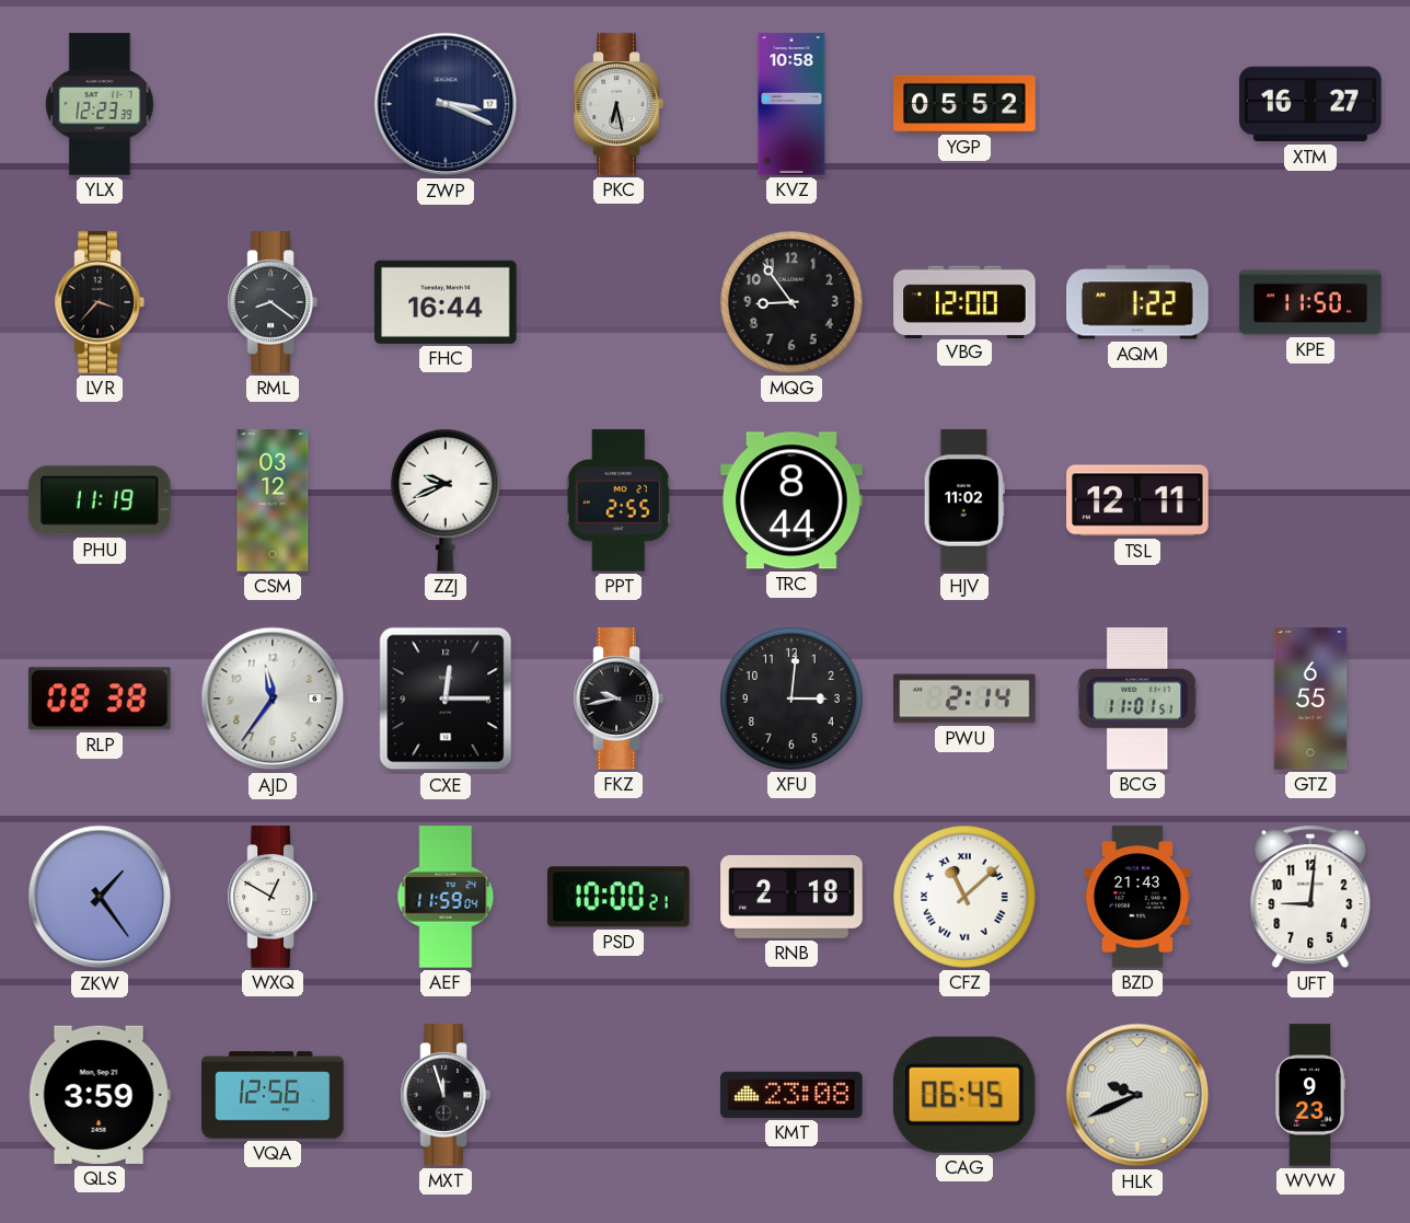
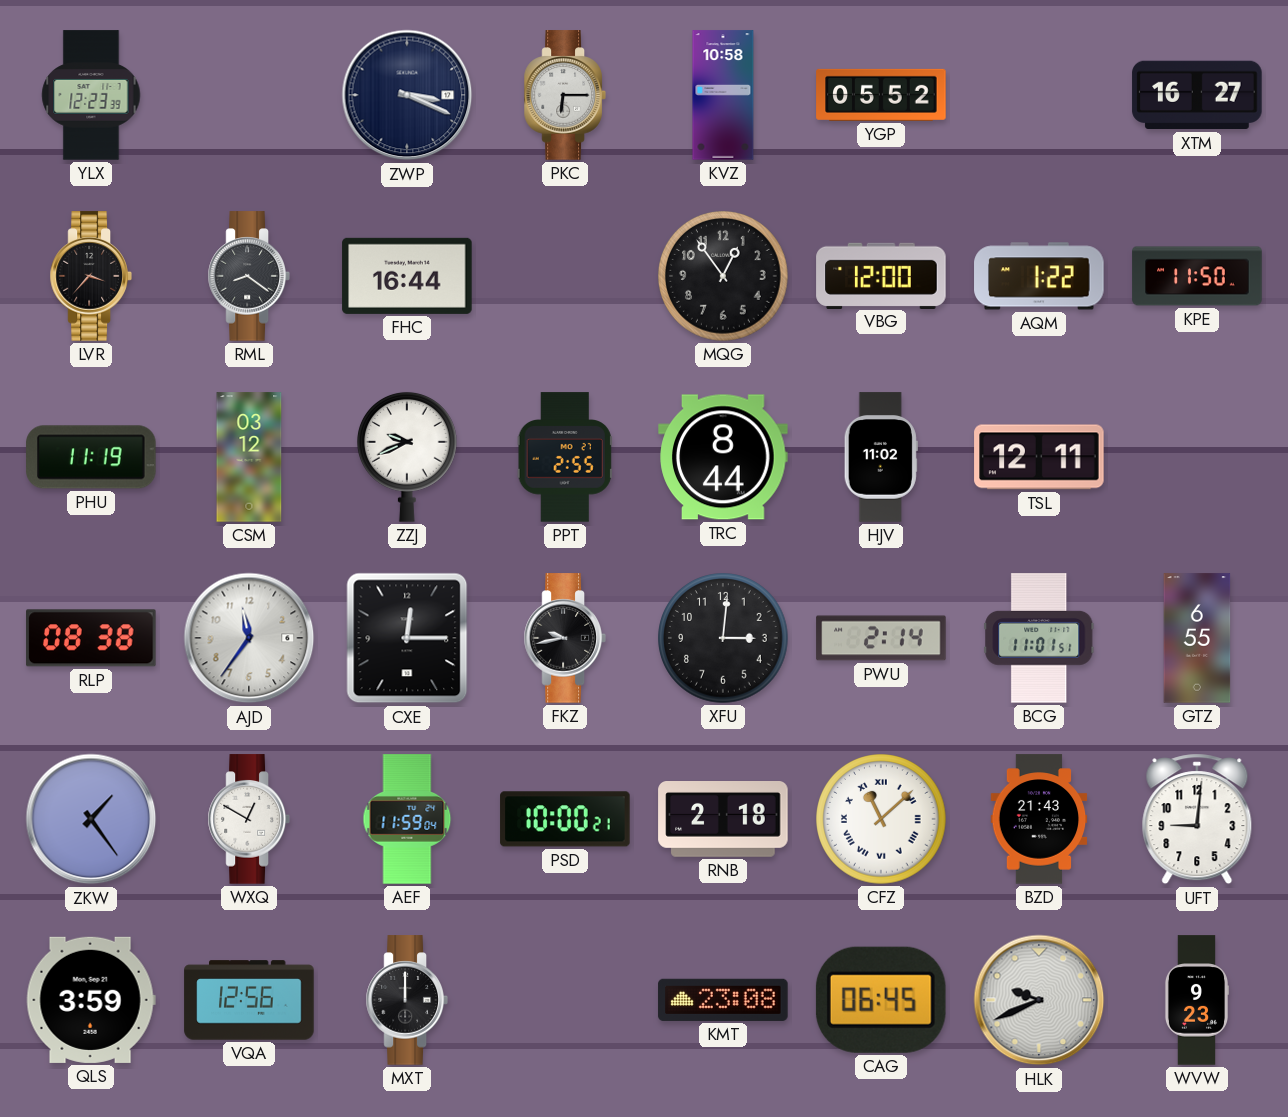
PKC: 6:28 -> 6:15 (565, 95)
MQG: 8:54 -> 12:54 (723, 276)
MXT: 11:57 -> 12:00 (407, 1000)
